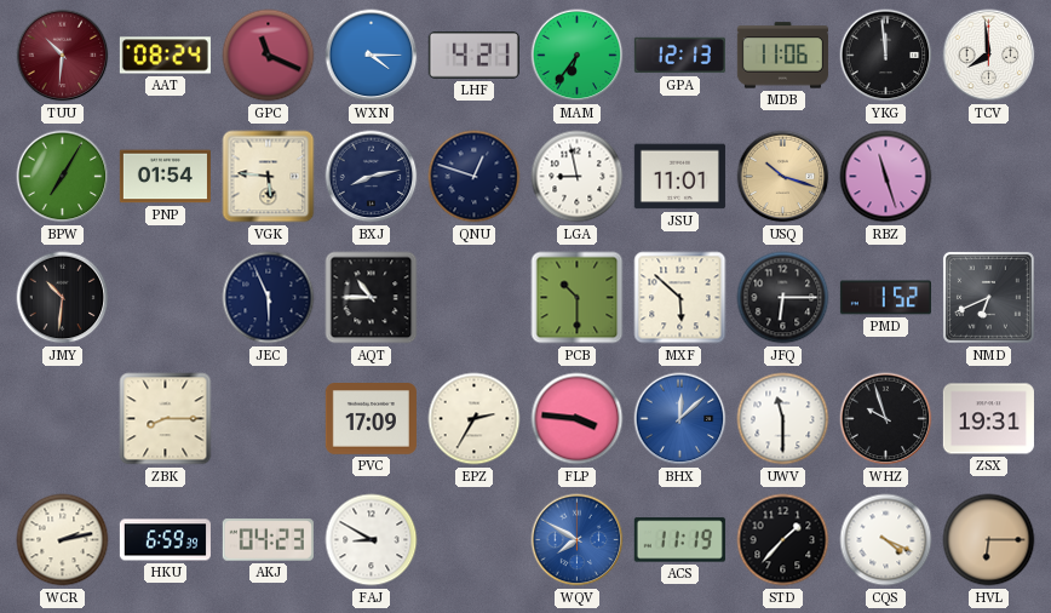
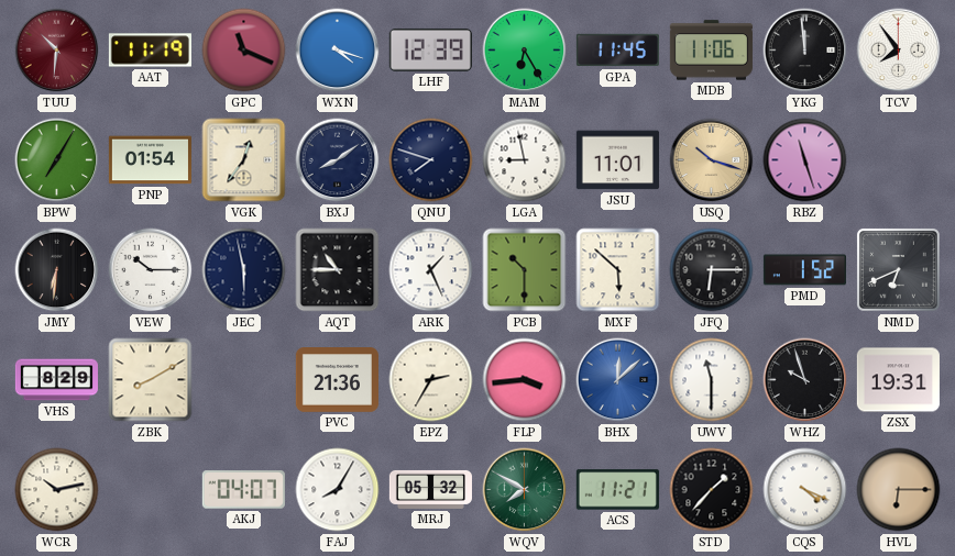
AAT: 08:24 -> 11:19 (150, 51)
WXN: 4:15 -> 4:18 (338, 51)
LHF: 4:21 -> 12:39 (430, 49)
MAM: 6:36 -> 6:25 (525, 51)
GPA: 12:13 -> 11:45 (617, 51)
TCV: 7:59 -> 7:54 (899, 51)
VGK: 5:46 -> 12:36 (244, 160)
BXJ: 8:13 -> 8:09 (338, 160)
QNU: 12:48 -> 7:48 (431, 160)
JMY: 10:31 -> 6:31 (57, 270)
VEW: none -> 10:15 (151, 270)
JEC: 5:56 -> 5:58 (244, 270)
ARK: none -> 1:26 (431, 270)
VHS: none -> 8:29 (56, 380)
ZBK: 8:15 -> 8:10 (151, 380)
PVC: 17:09 -> 21:36 (337, 380)
FLP: 3:46 -> 3:44 (525, 380)
WCR: 2:13 -> 10:13 (57, 490)
HKU: 6:59 -> none (165, 540)
AKJ: 04:23 -> 04:07 (243, 490)
FAJ: 8:50 -> 8:05 (338, 490)
MRJ: none -> 05:32 (430, 489)
WQV dial: blue -> green (525, 490)
ACS: 11:19 -> 11:21 (617, 490)
